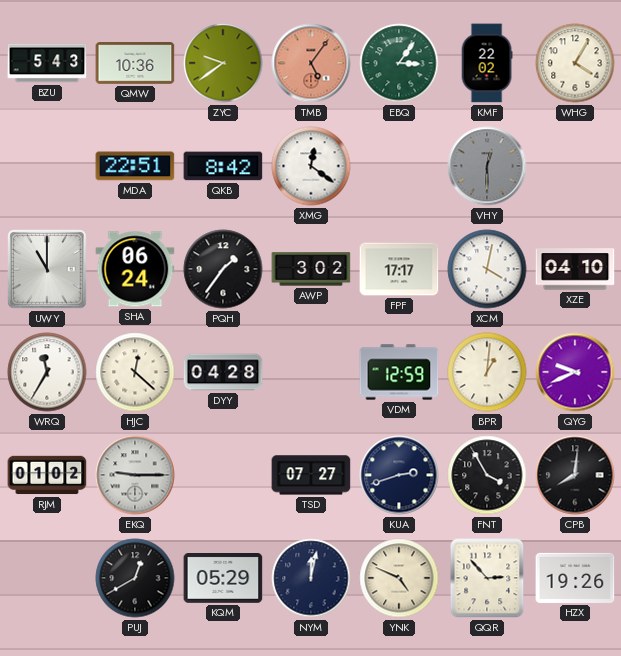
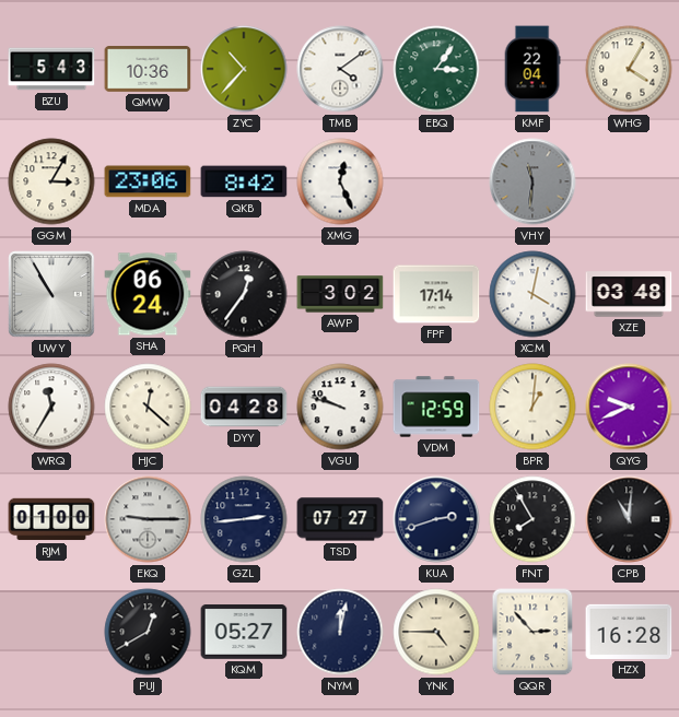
ZYC: 9:39 -> 10:37 (244, 69)
TMB: 5:06 -> 4:09 (340, 69)
TMB dial: salmon -> white (340, 69)
KMF: 22:02 -> 22:04 (532, 69)
GGM: none -> 3:05 (51, 181)
MDA: 22:51 -> 23:06 (148, 181)
XMG: 12:21 -> 12:26 (340, 181)
VHY: 12:30 -> 11:31 (532, 181)
UWY: 11:00 -> 10:55 (51, 294)
PQH: 1:36 -> 12:36 (244, 294)
FPF: 17:17 -> 17:14 (436, 294)
XZE: 04:10 -> 03:48 (629, 294)
VGU: none -> 9:48 (340, 407)
RJM: 01:02 -> 01:00 (51, 519)
GZL: none -> 2:44 (244, 519)
FNT: 3:55 -> 7:55 (532, 519)
CPB: 8:01 -> 11:01 (629, 519)
KQM: 05:29 -> 05:27 (244, 633)
YNK: 4:49 -> 4:45 (436, 632)
HZX: 19:26 -> 16:28 (629, 632)
